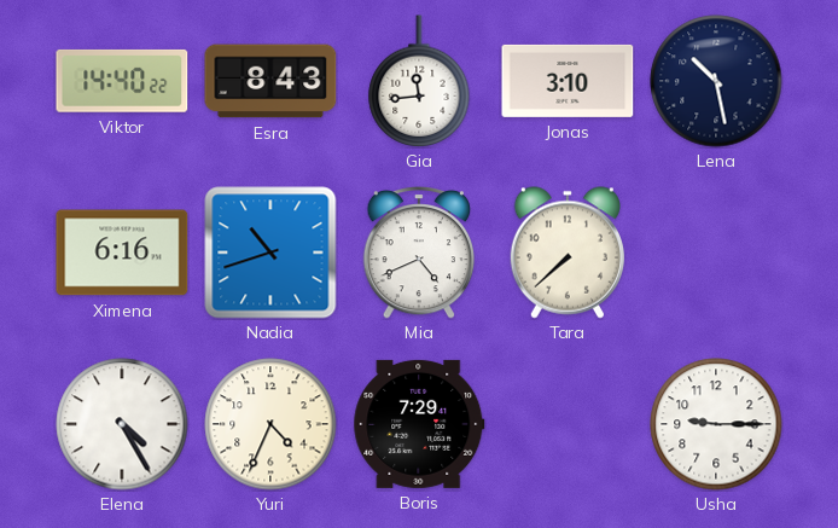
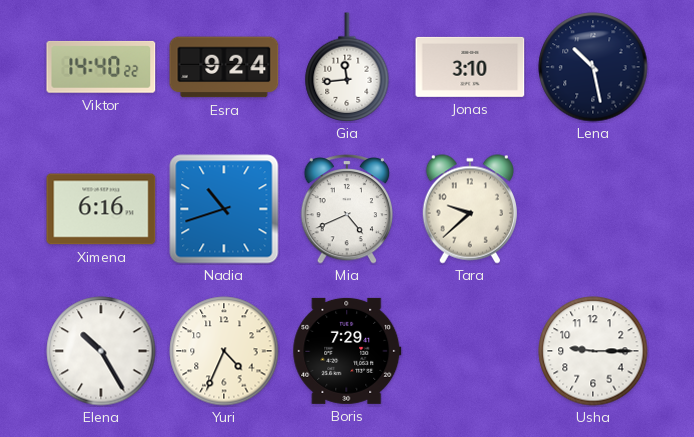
Esra: 8:43 -> 9:24 (224, 67)
Tara: 7:38 -> 9:38 (470, 209)
Elena: 4:25 -> 10:25 (101, 351)
